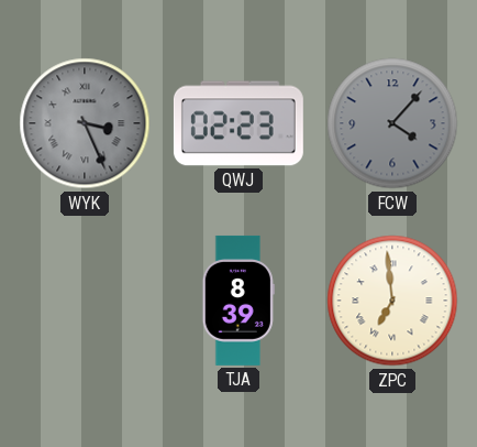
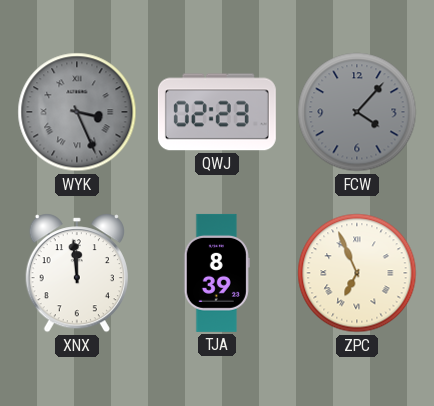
XNX: none -> 11:59 (77, 273)
ZPC: 6:59 -> 6:56 (357, 273)
